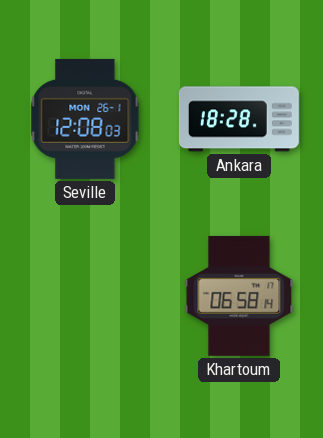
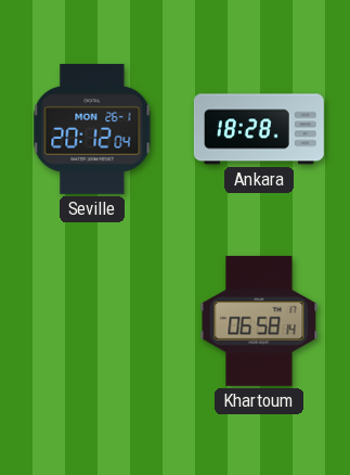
Seville: 12:08 -> 20:12 (92, 129)
